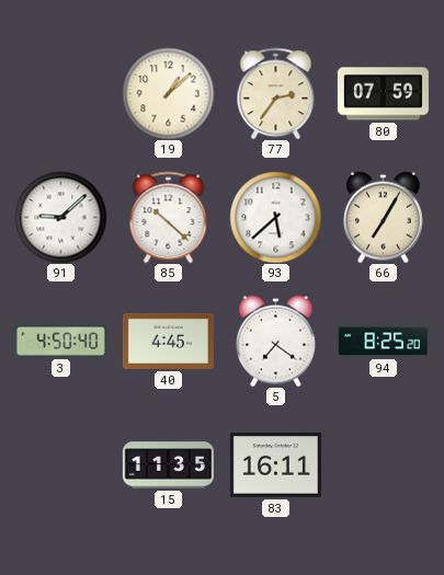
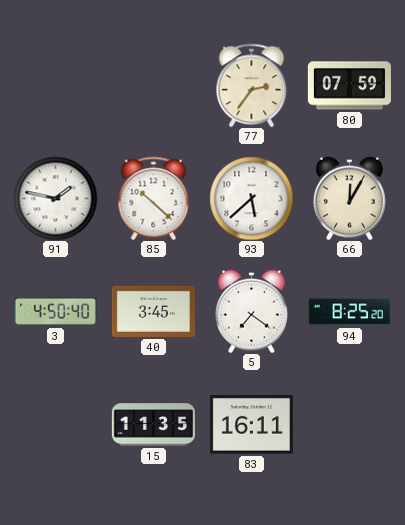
19: 1:08 -> none (168, 93)
91: 9:08 -> 1:47 (55, 198)
66: 7:05 -> 12:05 (349, 198)
40: 4:45 -> 3:45 (153, 311)
